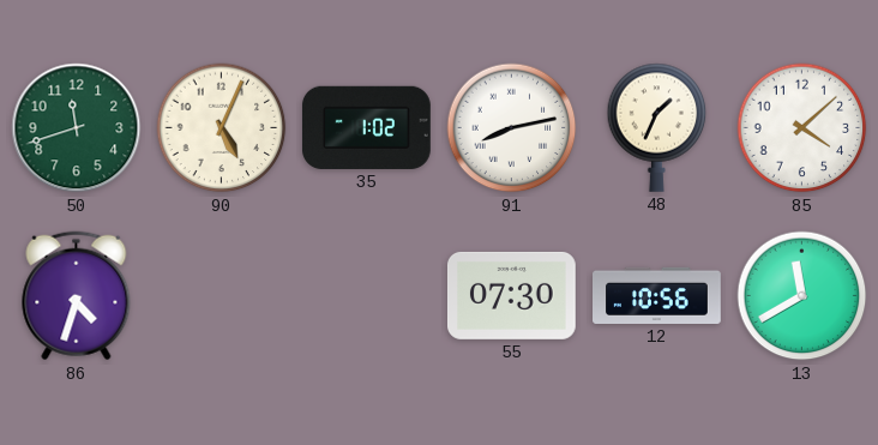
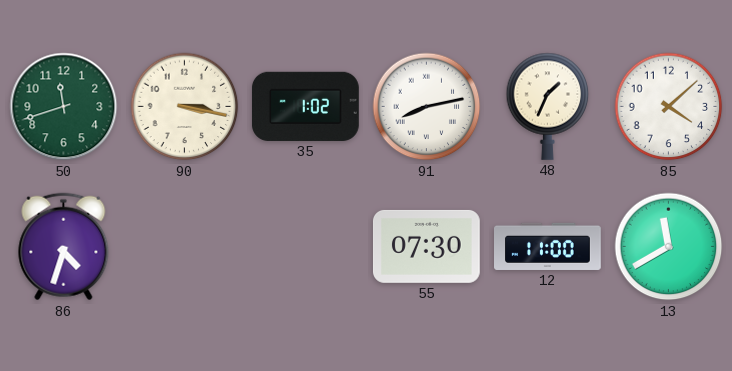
90: 5:04 -> 3:17 (185, 107)
12: 10:56 -> 11:00 (548, 246)
